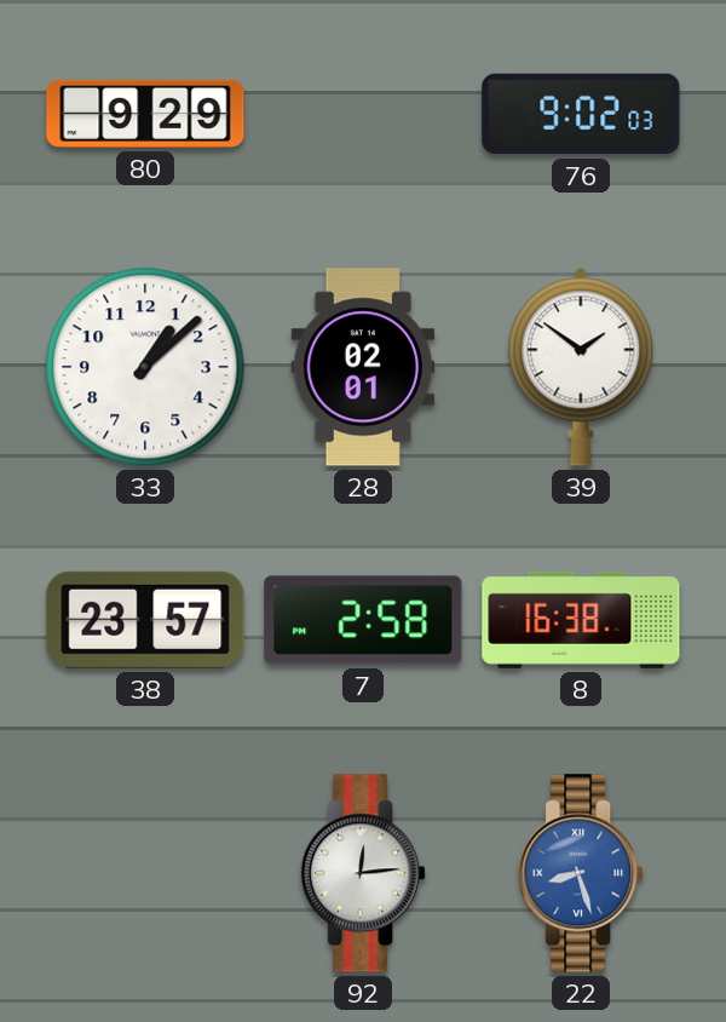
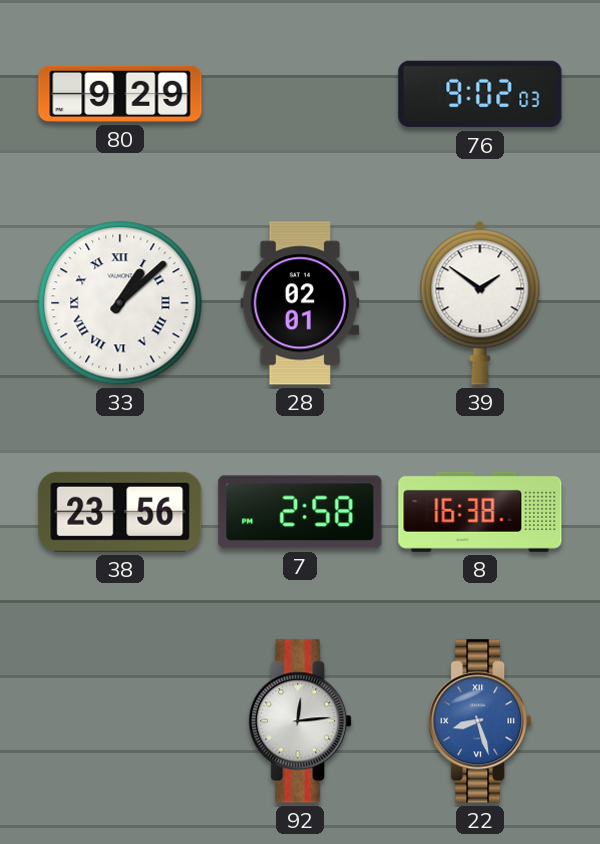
33 numerals: Arabic -> Roman (120, 303)
38: 23:57 -> 23:56 (120, 512)
